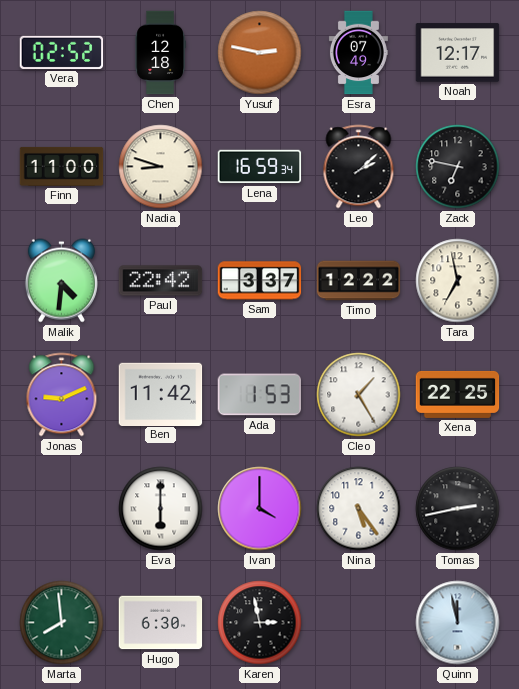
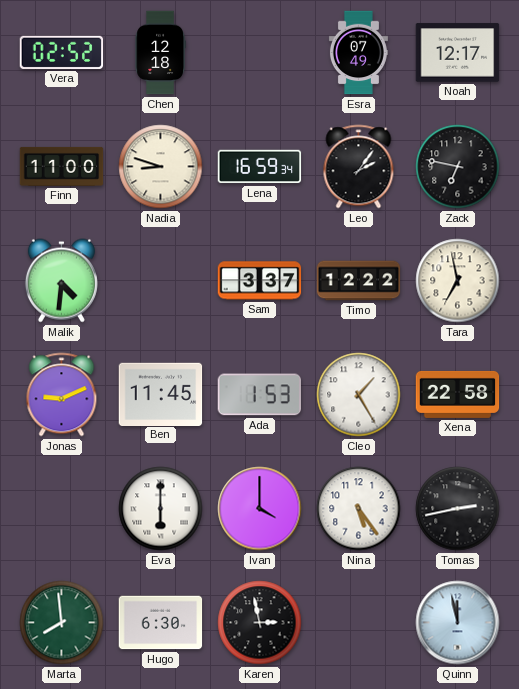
Yusuf: 2:47 -> none (260, 53)
Leo: 2:08 -> 2:06 (359, 167)
Paul: 22:42 -> none (161, 281)
Ben: 11:42 -> 11:45 (161, 394)
Xena: 22:25 -> 22:58 (458, 394)
